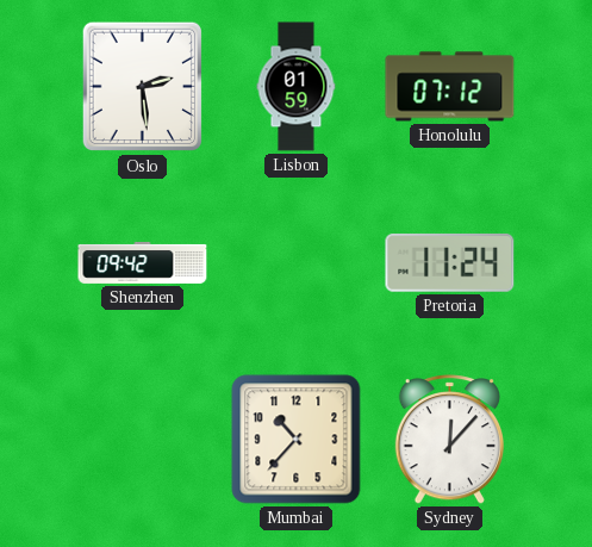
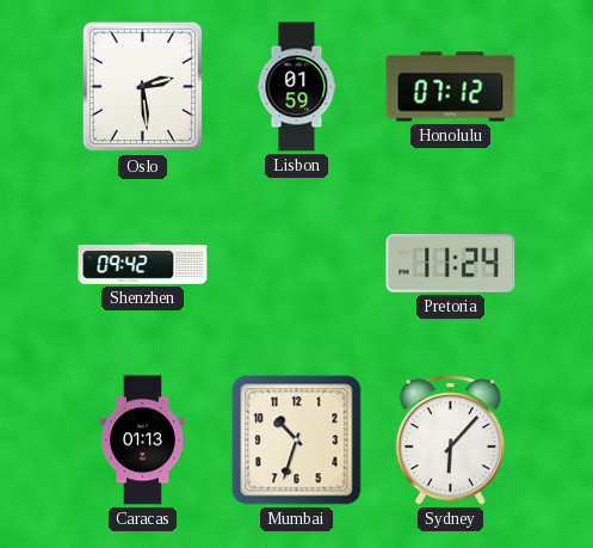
Caracas: none -> 01:13 (142, 441)
Mumbai: 10:37 -> 10:33 (297, 441)
Sydney: 12:07 -> 6:07 (450, 441)
